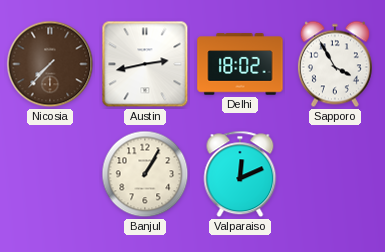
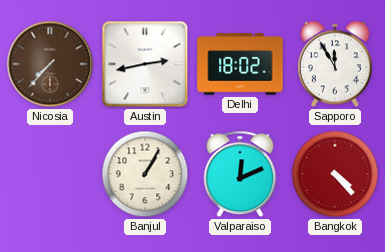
Sapporo: 3:55 -> 11:55 (335, 64)
Bangkok: none -> 4:23 (335, 174)
